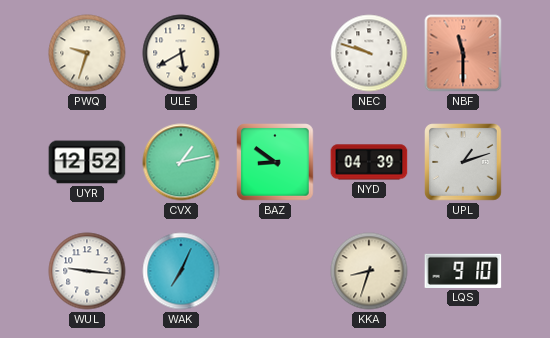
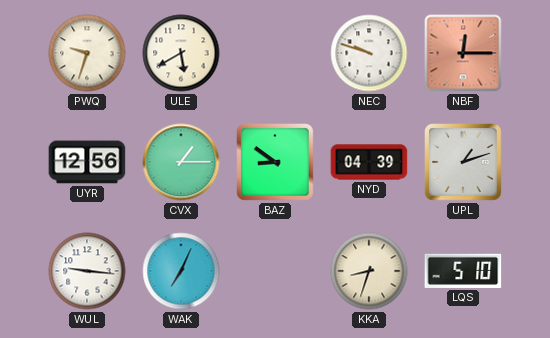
NBF: 11:30 -> 12:15 (463, 53)
UYR: 12:52 -> 12:56 (87, 162)
CVX: 1:13 -> 1:15 (181, 162)
LQS: 9:10 -> 5:10 (463, 271)
